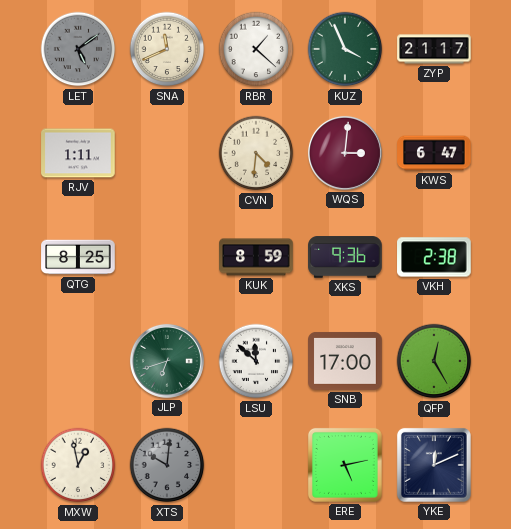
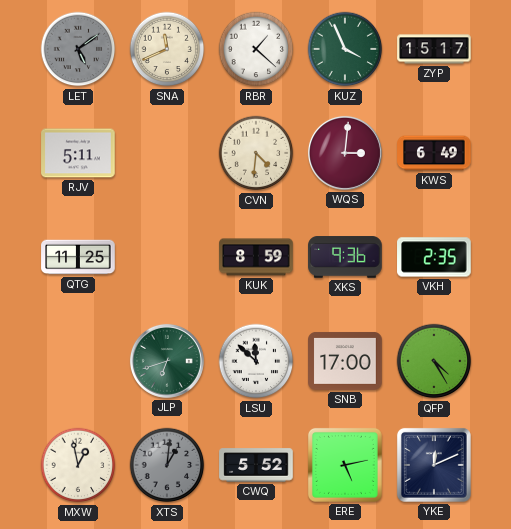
ZYP: 21:17 -> 15:17 (434, 49)
RJV: 1:11 -> 5:11 (78, 153)
KWS: 6:47 -> 6:49 (434, 153)
QTG: 8:25 -> 11:25 (78, 257)
VKH: 2:38 -> 2:35 (434, 257)
QFP: 12:25 -> 4:25 (434, 361)
XTS: 10:01 -> 1:01 (167, 465)
CWQ: none -> 5:52 (256, 465)
